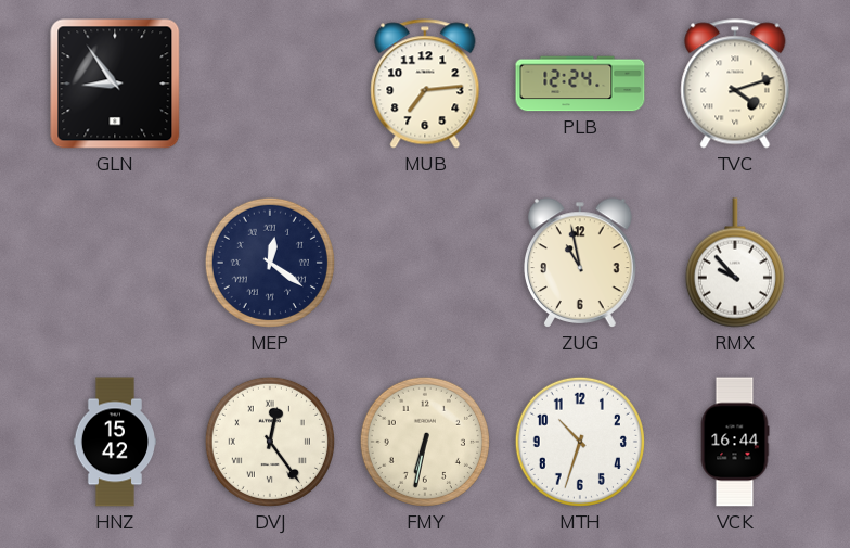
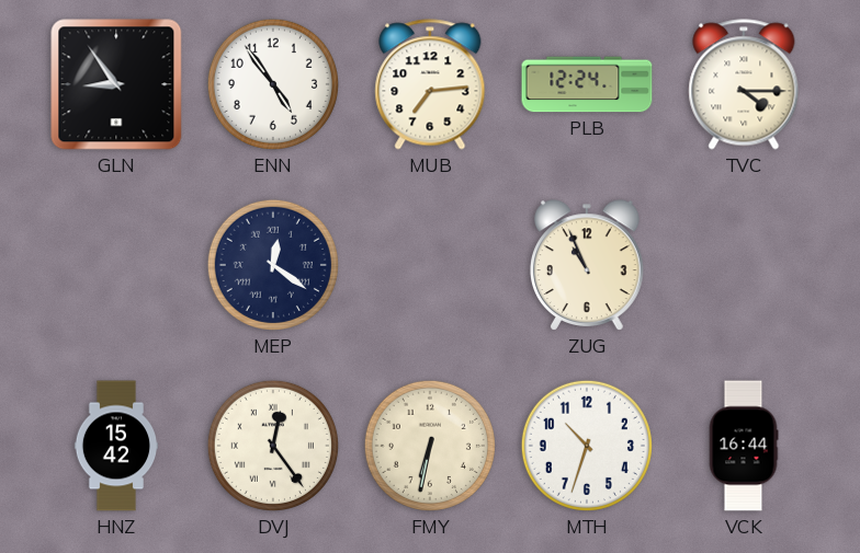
ENN: none -> 4:54 (273, 84)
TVC: 4:12 -> 4:15 (744, 84)
ZUG: 10:58 -> 10:56 (588, 265)
RMX: 9:53 -> none (735, 263)
